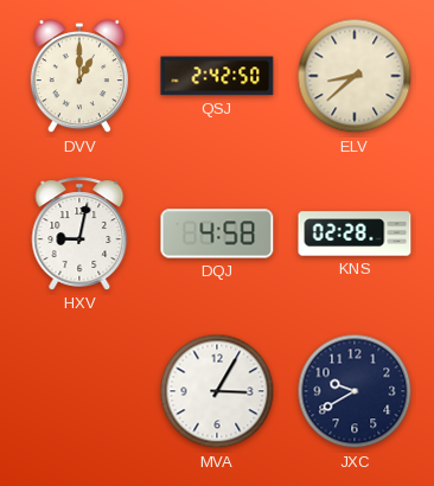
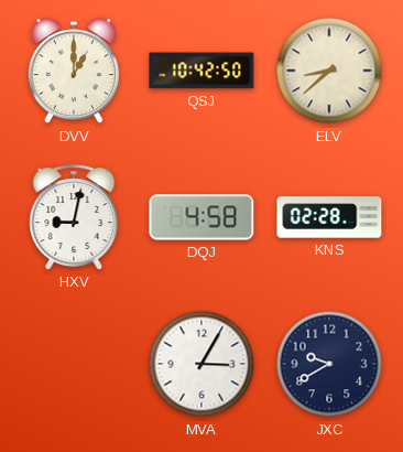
QSJ: 2:42 -> 10:42 (201, 71)
